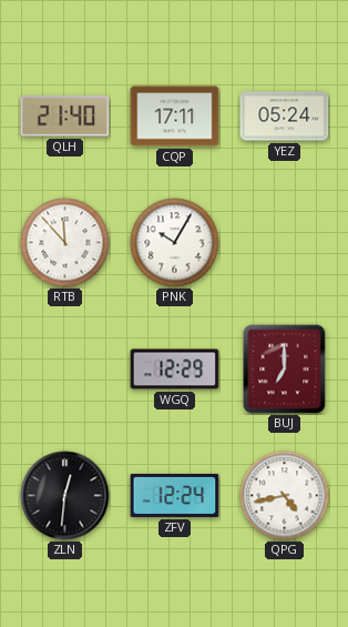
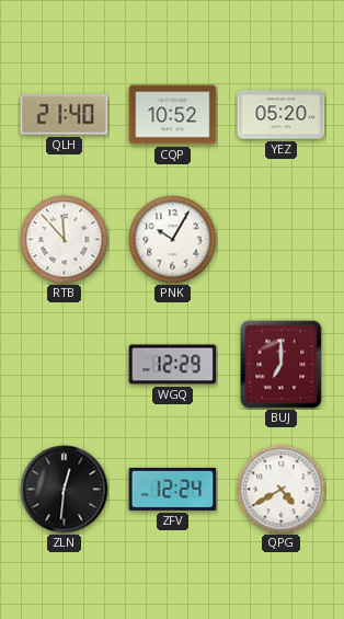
CQP: 17:11 -> 10:52 (173, 115)
YEZ: 05:24 -> 05:20 (282, 115)
QPG: 4:43 -> 4:40 (282, 490)
